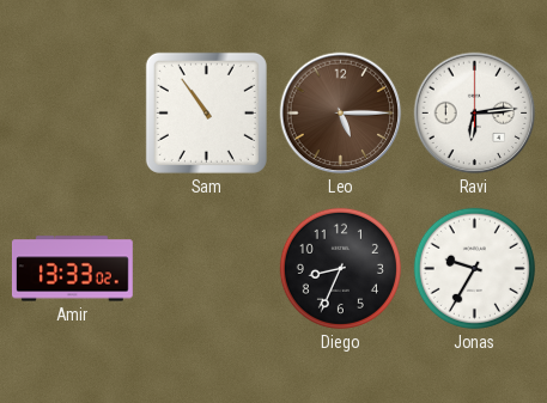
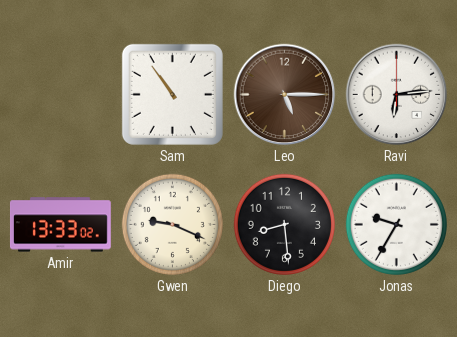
Gwen: none -> 9:19 (172, 224)
Diego: 8:34 -> 8:29 (284, 224)
